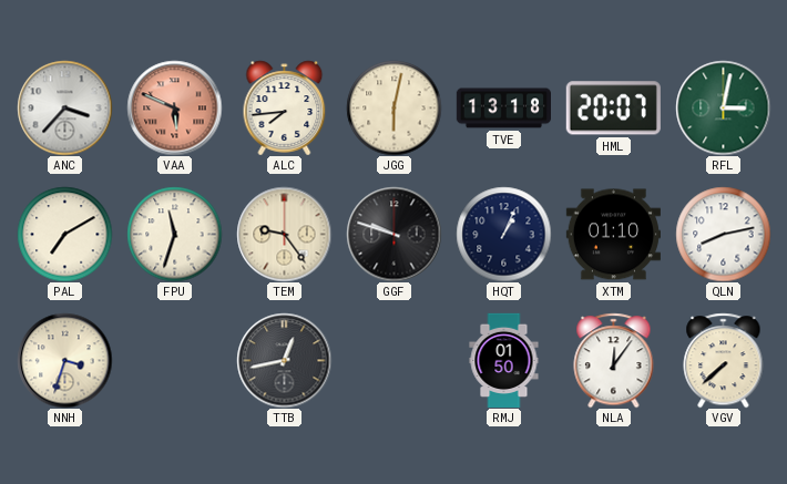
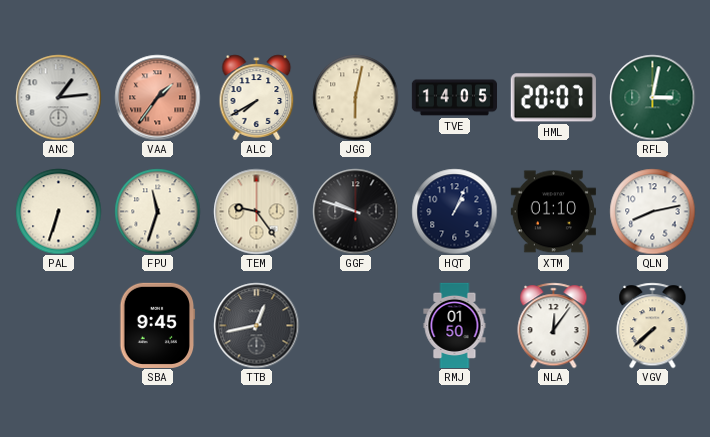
ANC: 3:37 -> 1:14 (58, 97)
VAA: 5:49 -> 1:36 (157, 97)
ALC: 7:44 -> 7:40 (257, 97)
TVE: 13:18 -> 14:05 (454, 98)
PAL: 7:10 -> 6:33 (58, 211)
NNH: 3:33 -> none (64, 360)
SBA: none -> 9:45 (158, 325)
